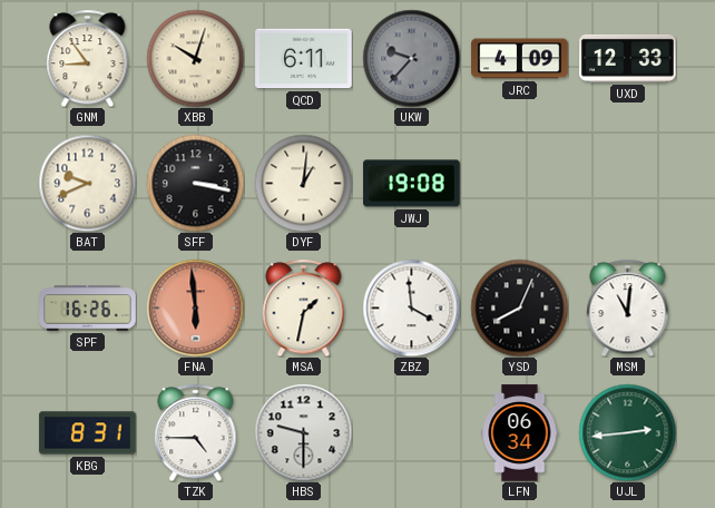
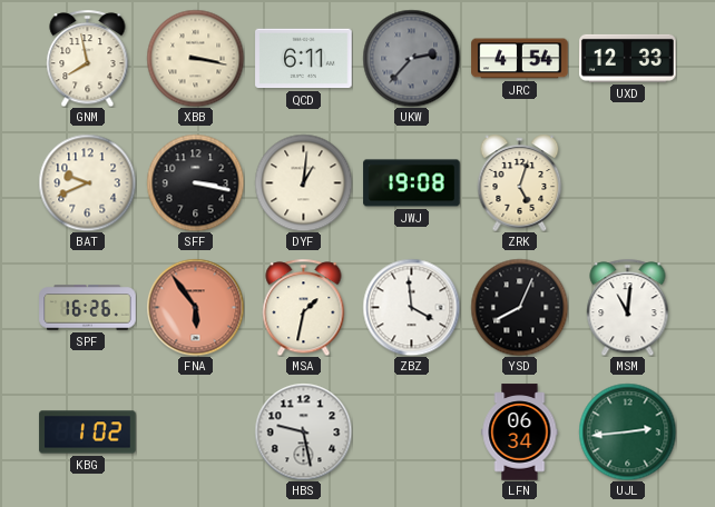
GNM: 8:54 -> 7:58 (88, 58)
XBB: 10:03 -> 3:17 (195, 58)
UKW: 9:37 -> 2:37 (411, 58)
JRC: 4:09 -> 4:54 (520, 59)
ZRK: none -> 5:03 (520, 182)
FNA: 5:59 -> 5:54 (195, 307)
KBG: 8:31 -> 1:02 (88, 433)
TZK: 4:45 -> none (196, 432)
HBS: 9:30 -> 9:28 (303, 431)
